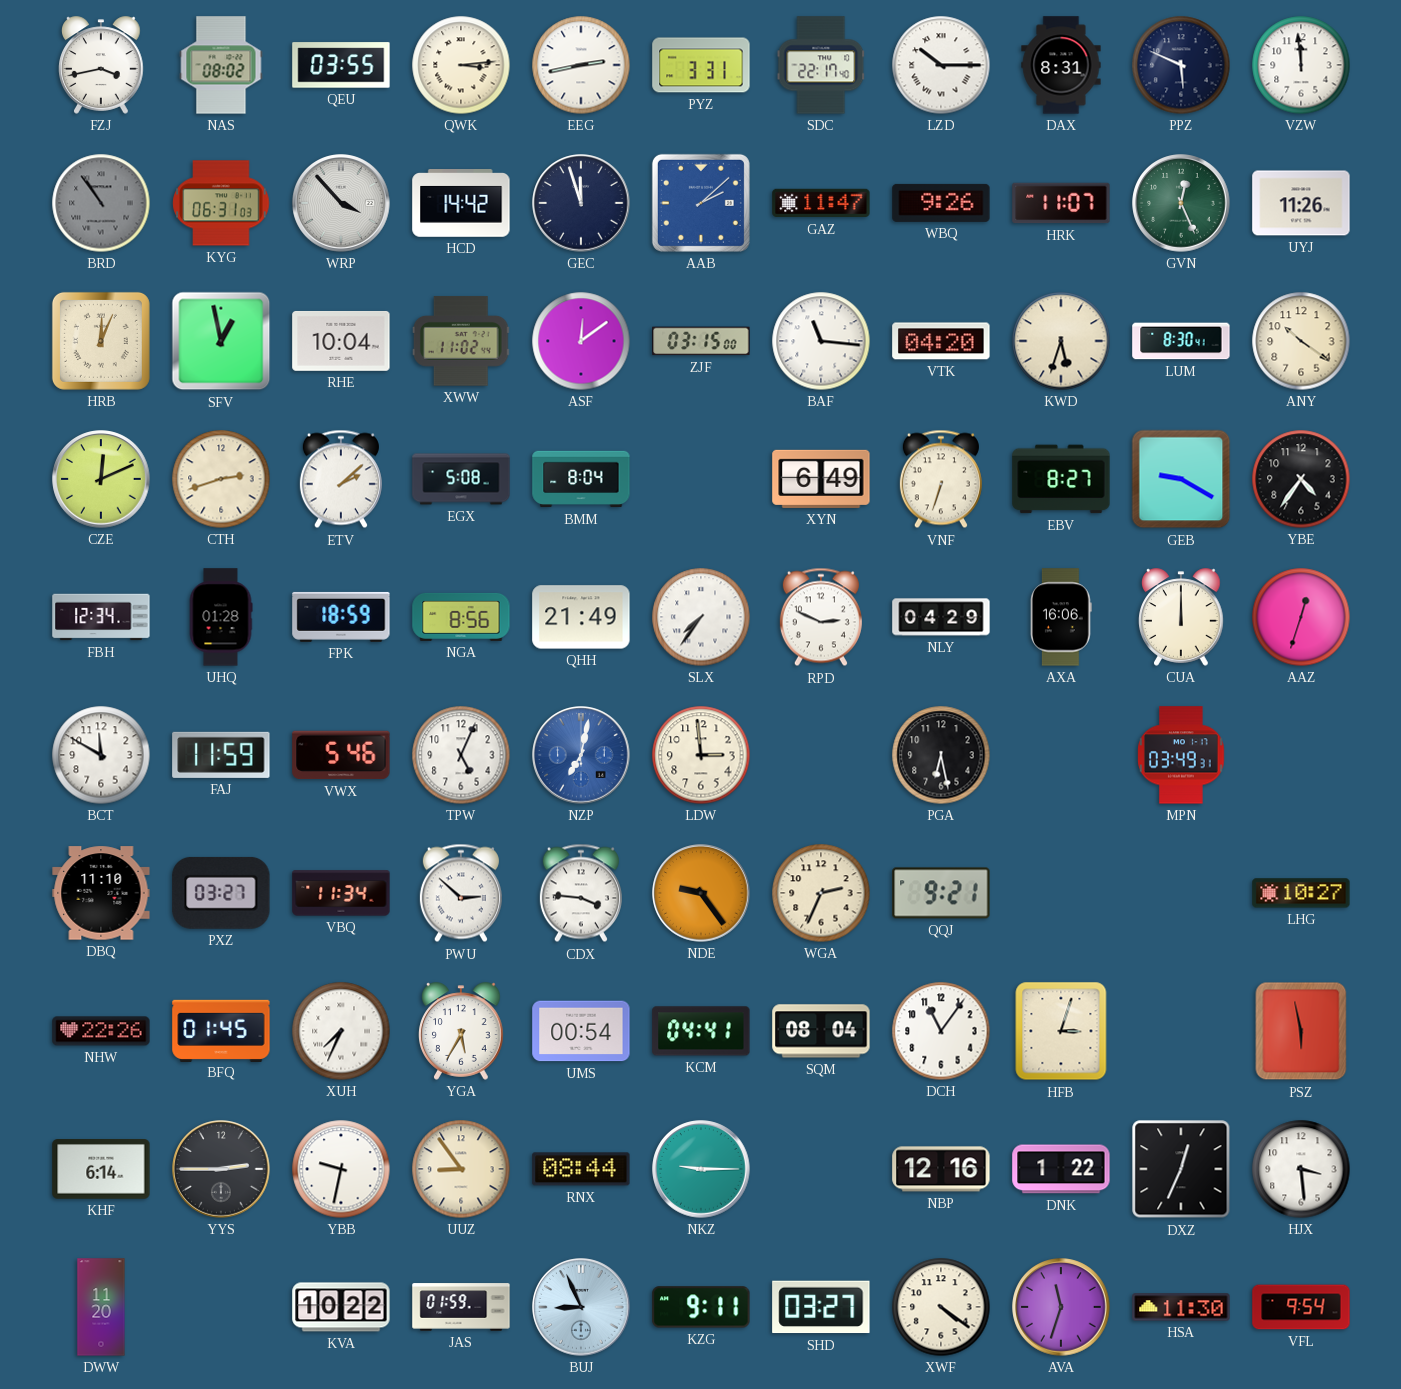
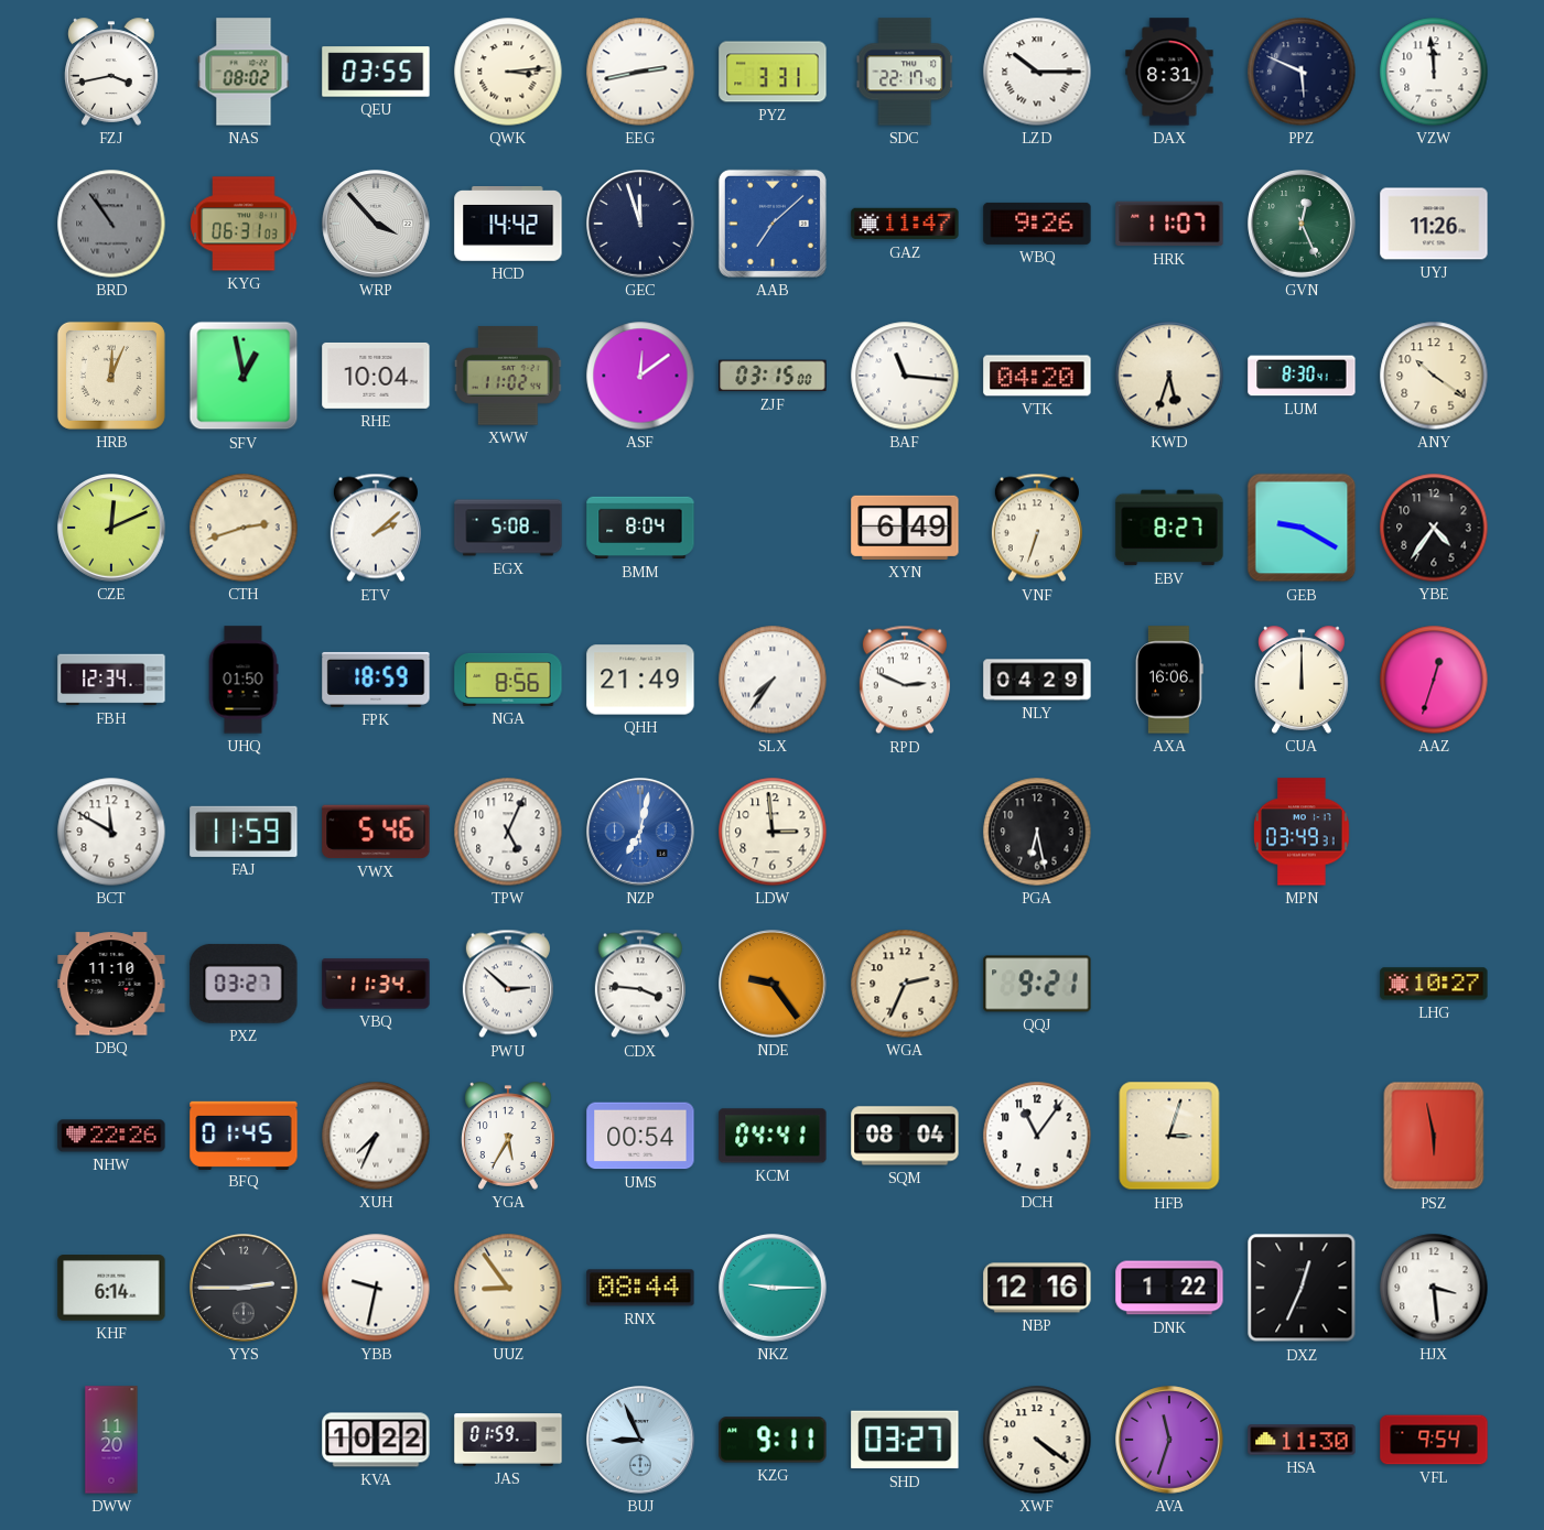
AAB: 2:08 -> 7:08 (773, 224)
UHQ: 01:28 -> 01:50 (244, 680)
